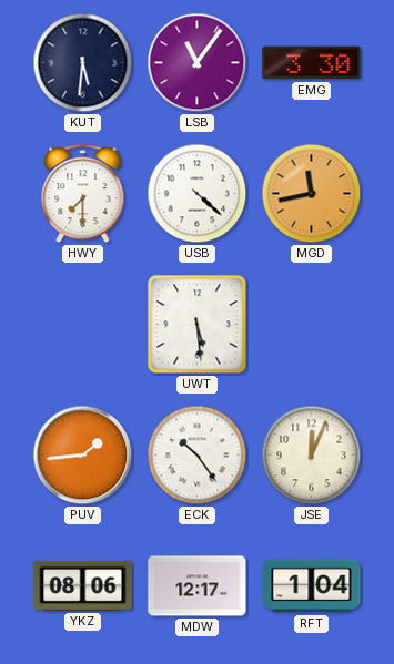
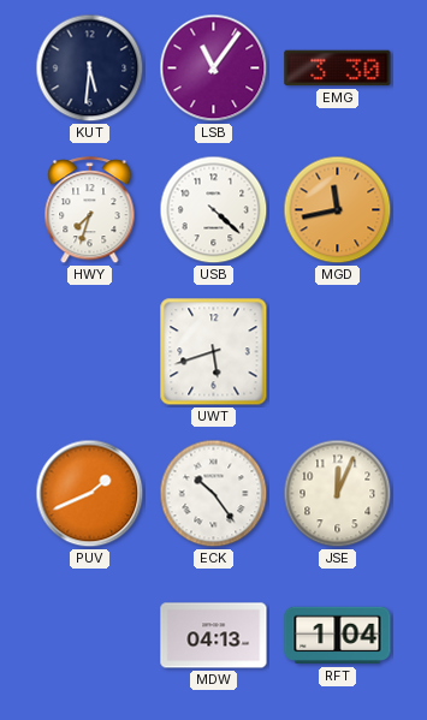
HWY: 7:30 -> 7:33 (90, 210)
UWT: 5:29 -> 5:42 (214, 352)
PUV: 1:44 -> 1:41 (90, 494)
YKZ: 08:06 -> none (83, 585)
MDW: 12:17 -> 04:13 (214, 636)
